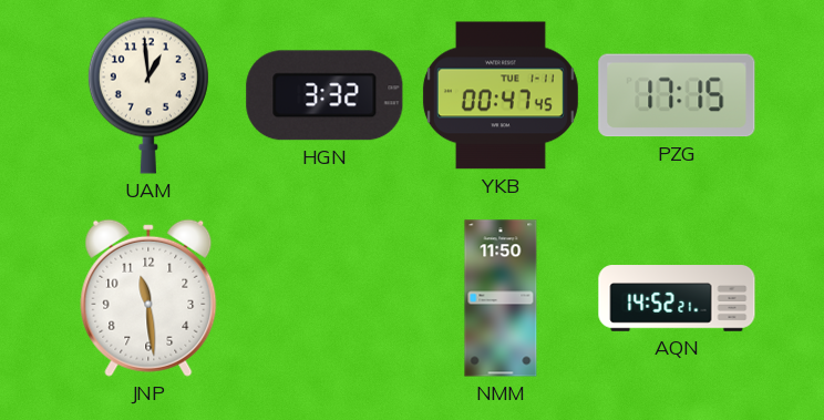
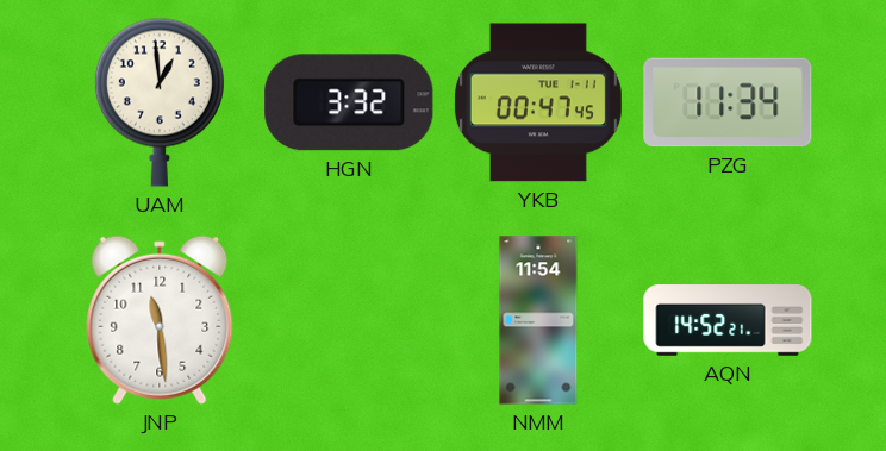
PZG: 17:15 -> 11:34 (728, 102)
NMM: 11:50 -> 11:54 (538, 320)
